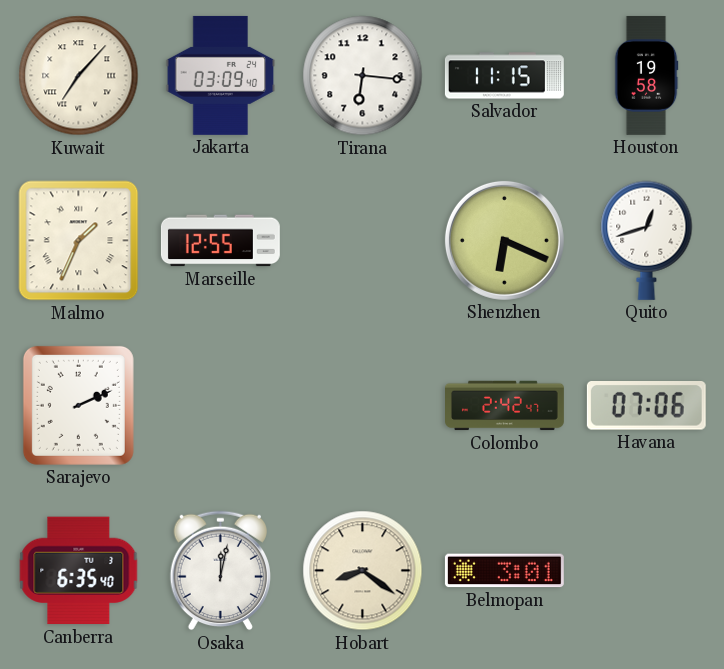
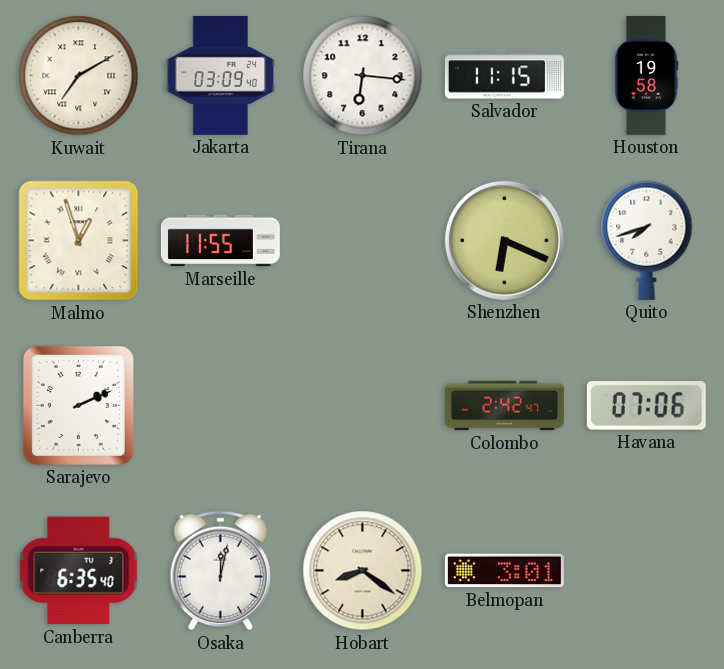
Kuwait: 7:07 -> 7:10 (79, 76)
Malmo: 1:34 -> 12:57 (79, 241)
Marseille: 12:55 -> 11:55 (220, 241)
Quito: 12:42 -> 7:42 (647, 240)
